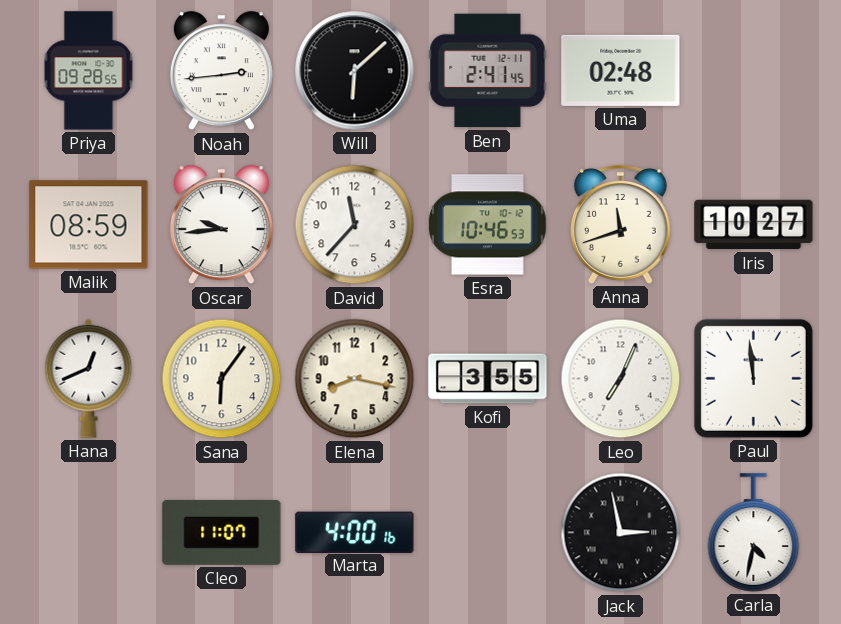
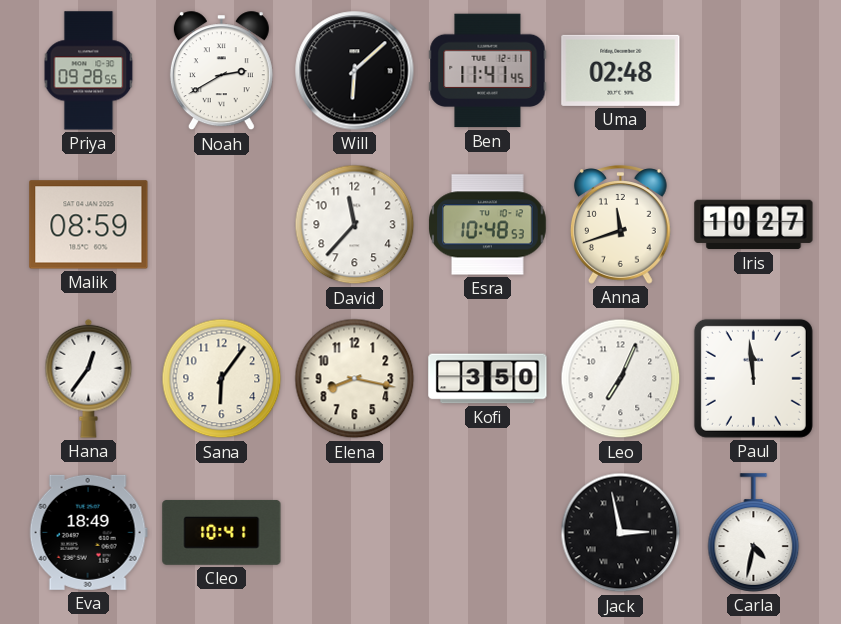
Noah: 2:44 -> 2:40 (221, 71)
Ben: 2:41 -> 11:41 (488, 71)
Oscar: 9:44 -> none (221, 225)
Esra: 10:46 -> 10:48 (488, 225)
Hana: 12:41 -> 12:36 (89, 378)
Kofi: 3:55 -> 3:50 (488, 379)
Eva: none -> 18:49 (88, 532)
Cleo: 11:07 -> 10:41 (222, 532)
Marta: 4:00 -> none (355, 532)
